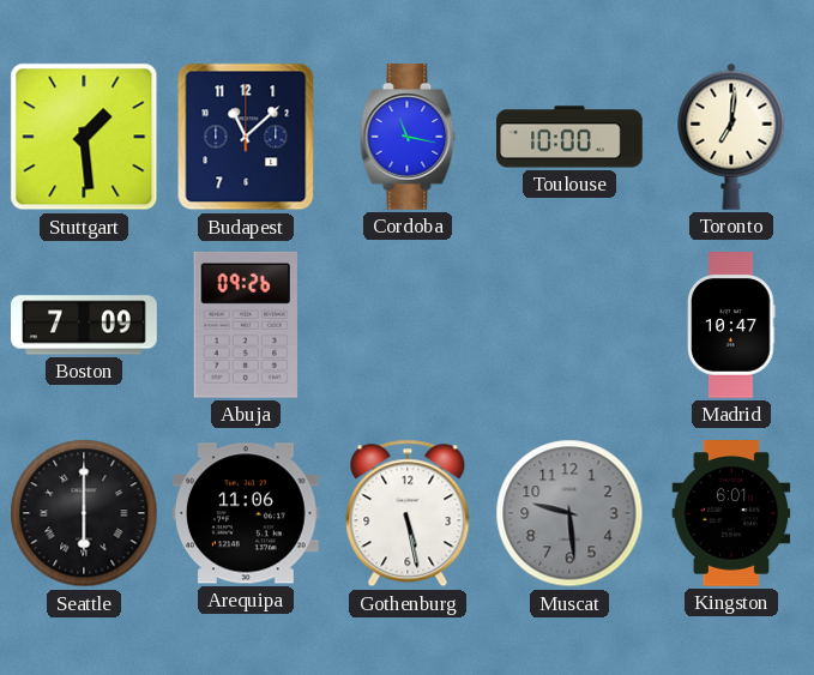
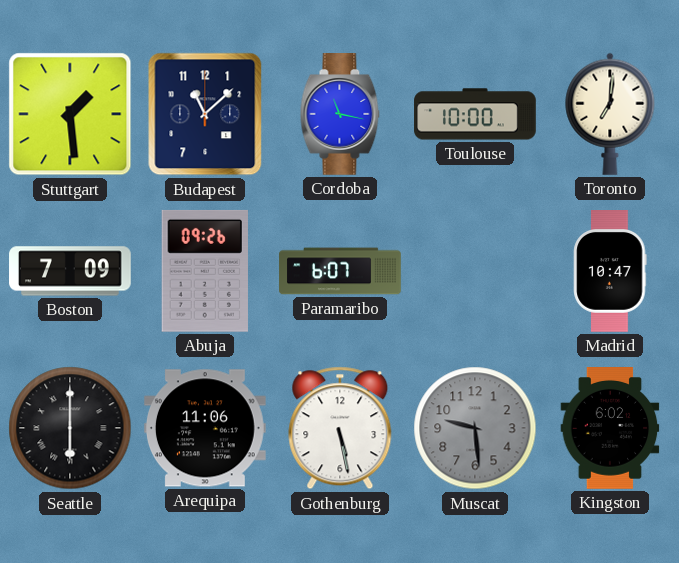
Paramaribo: none -> 6:07 (340, 271)
Kingston: 6:01 -> 6:02 (610, 429)
